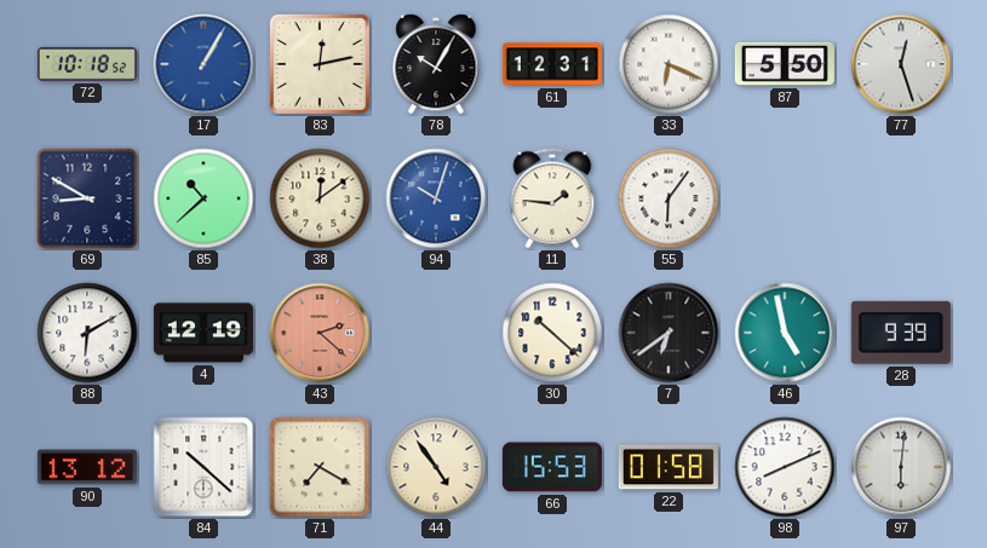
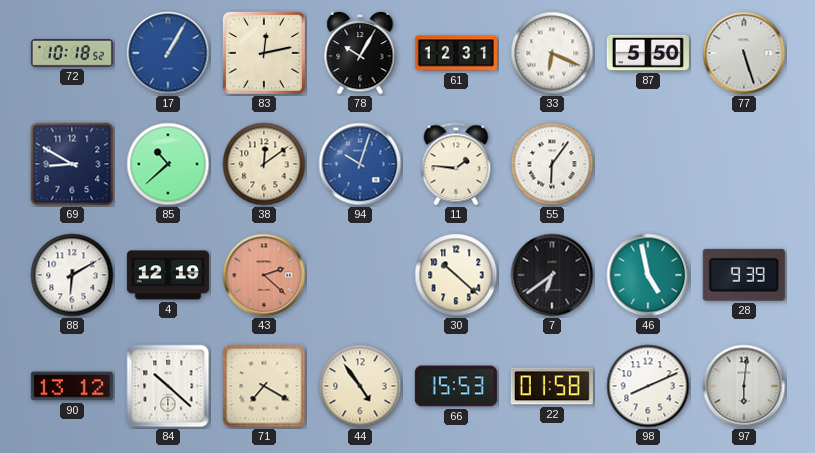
77: 12:27 -> 5:27 (744, 53)
